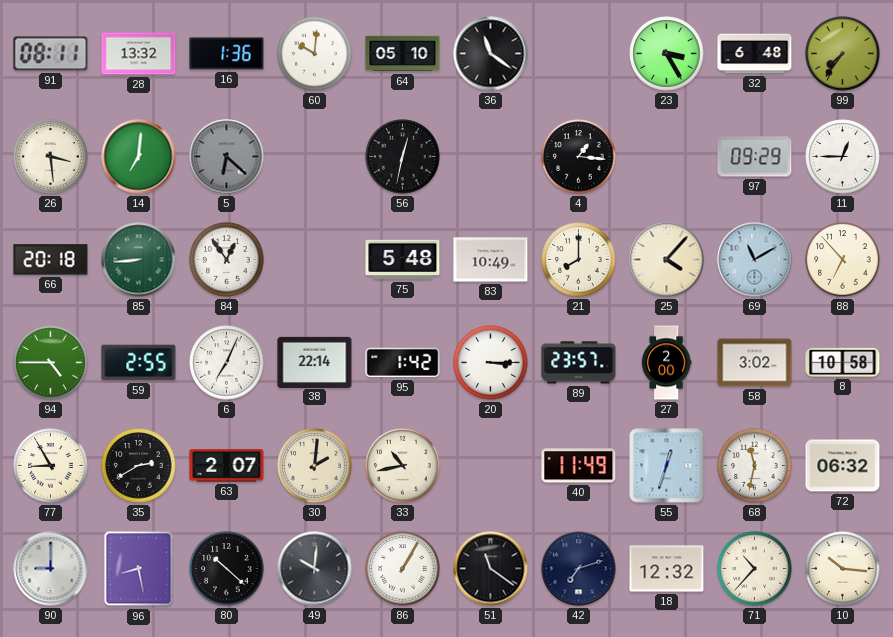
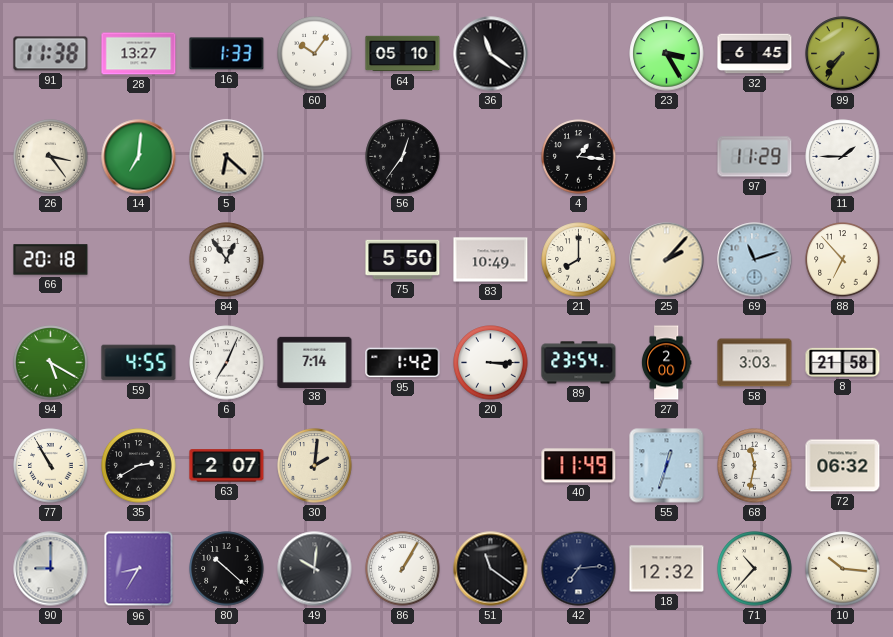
91: 08:11 -> 11:38 (51, 54)
28: 13:32 -> 13:27 (139, 54)
16: 1:36 -> 1:33 (227, 54)
60: 10:01 -> 10:06 (315, 54)
32: 6:48 -> 6:45 (755, 54)
26: 3:29 -> 3:24 (51, 157)
5 dial: grey -> cream (227, 157)
56: 12:32 -> 12:36 (403, 157)
97: 09:29 -> 11:29 (755, 157)
11: 12:45 -> 1:45 (843, 157)
85: 8:44 -> none (139, 260)
75: 5:48 -> 5:50 (403, 260)
25: 4:07 -> 2:07 (667, 260)
69: 11:10 -> 11:12 (755, 260)
94: 4:45 -> 5:20 (51, 363)
59: 2:55 -> 4:55 (139, 363)
38: 22:14 -> 7:14 (315, 362)
89: 23:57 -> 23:54 (579, 363)
58: 3:02 -> 3:03 (755, 363)
8: 10:58 -> 21:58 (843, 362)
77: 8:55 -> 10:55 (51, 466)
33: 10:43 -> none (403, 466)
96: 8:28 -> 8:35 (139, 569)
42: 7:12 -> 7:14 (579, 569)
